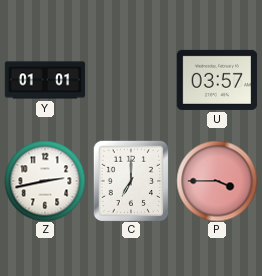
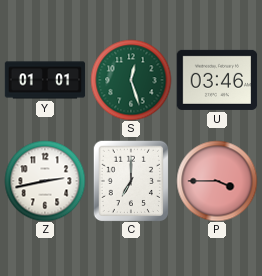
S: none -> 12:27 (131, 80)
U: 03:57 -> 03:46 (217, 80)
